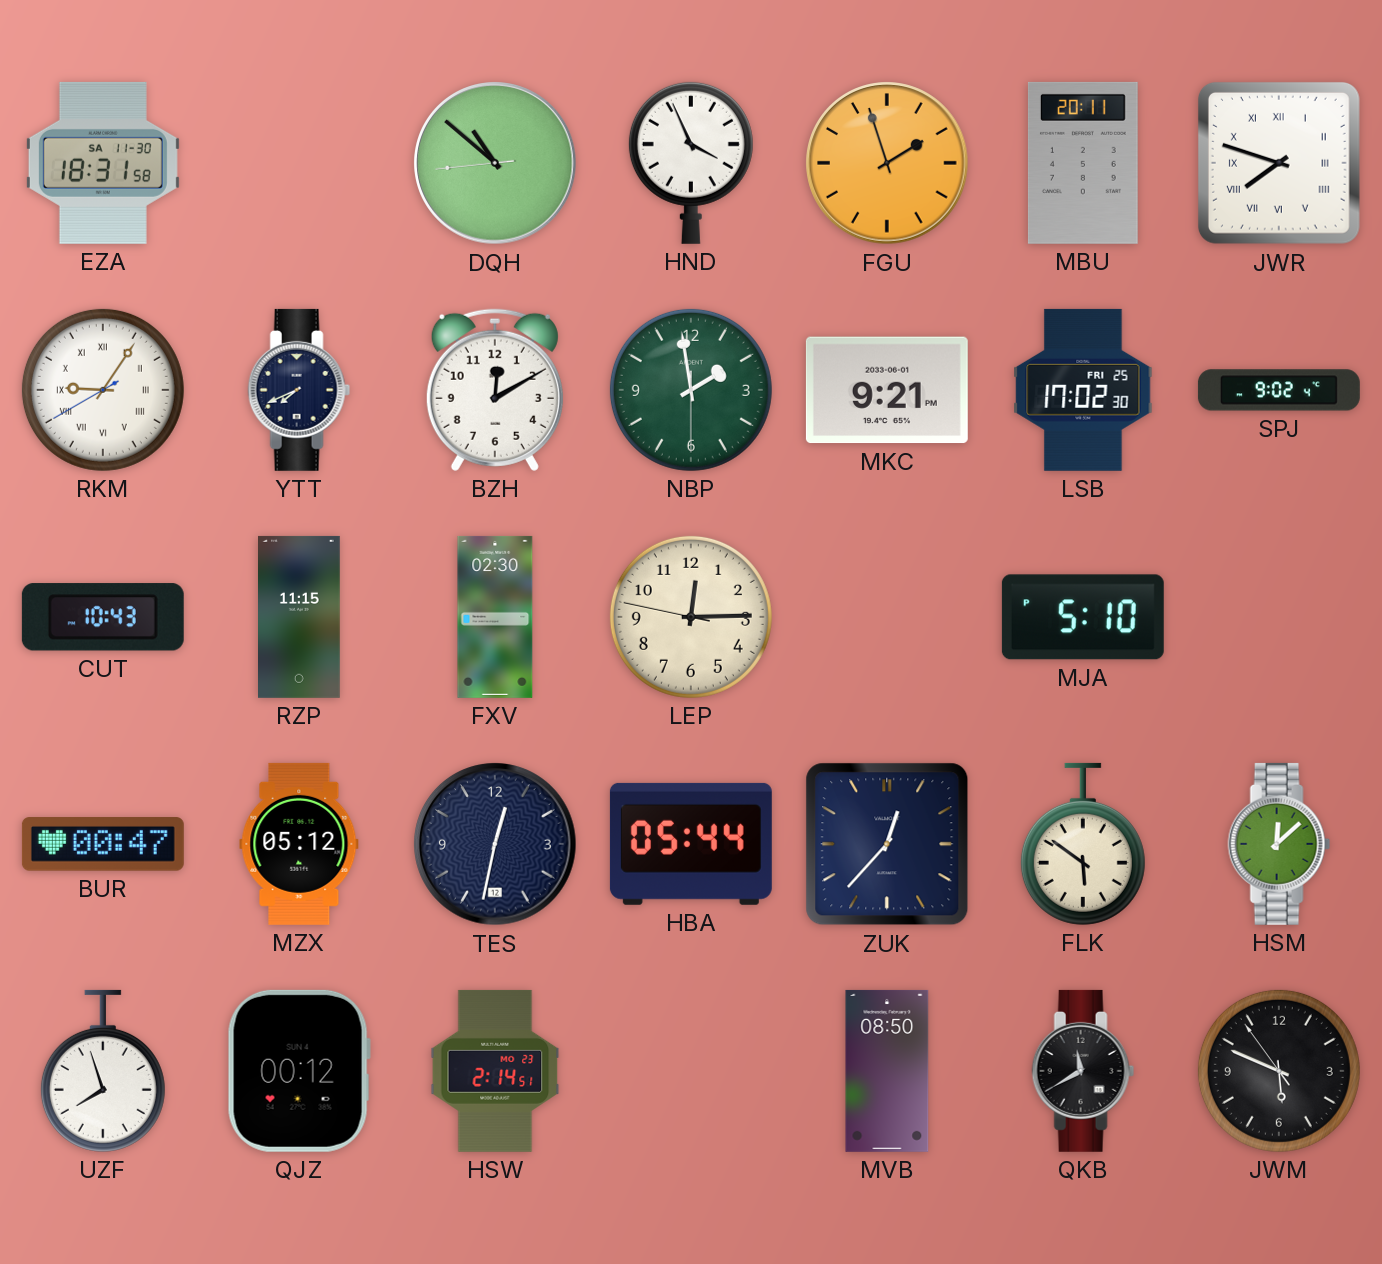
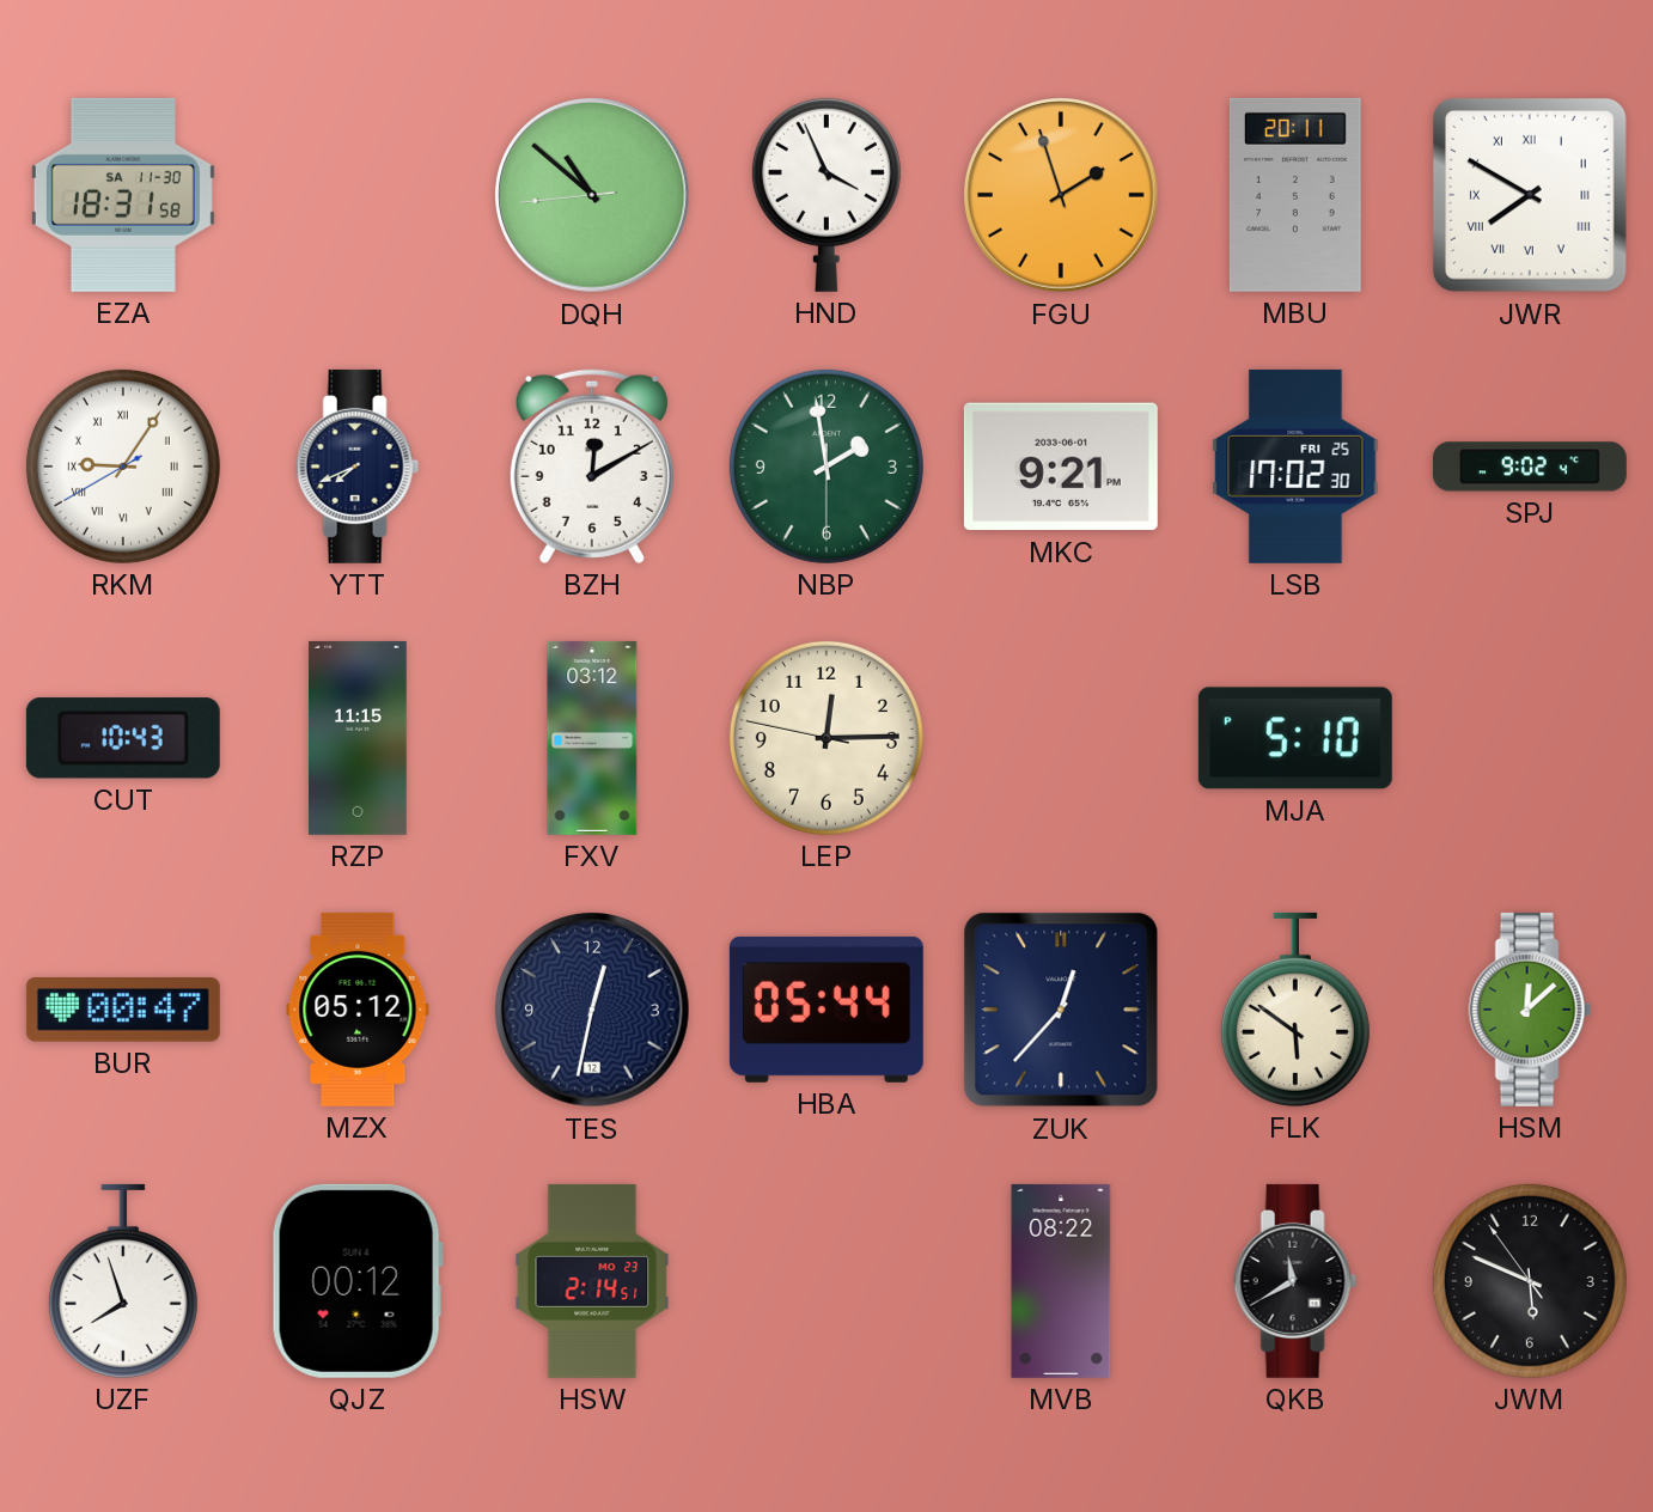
JWR: 7:48 -> 7:50 (1530, 195)
FXV: 02:30 -> 03:12 (592, 738)
MVB: 08:50 -> 08:22 (1061, 1281)
